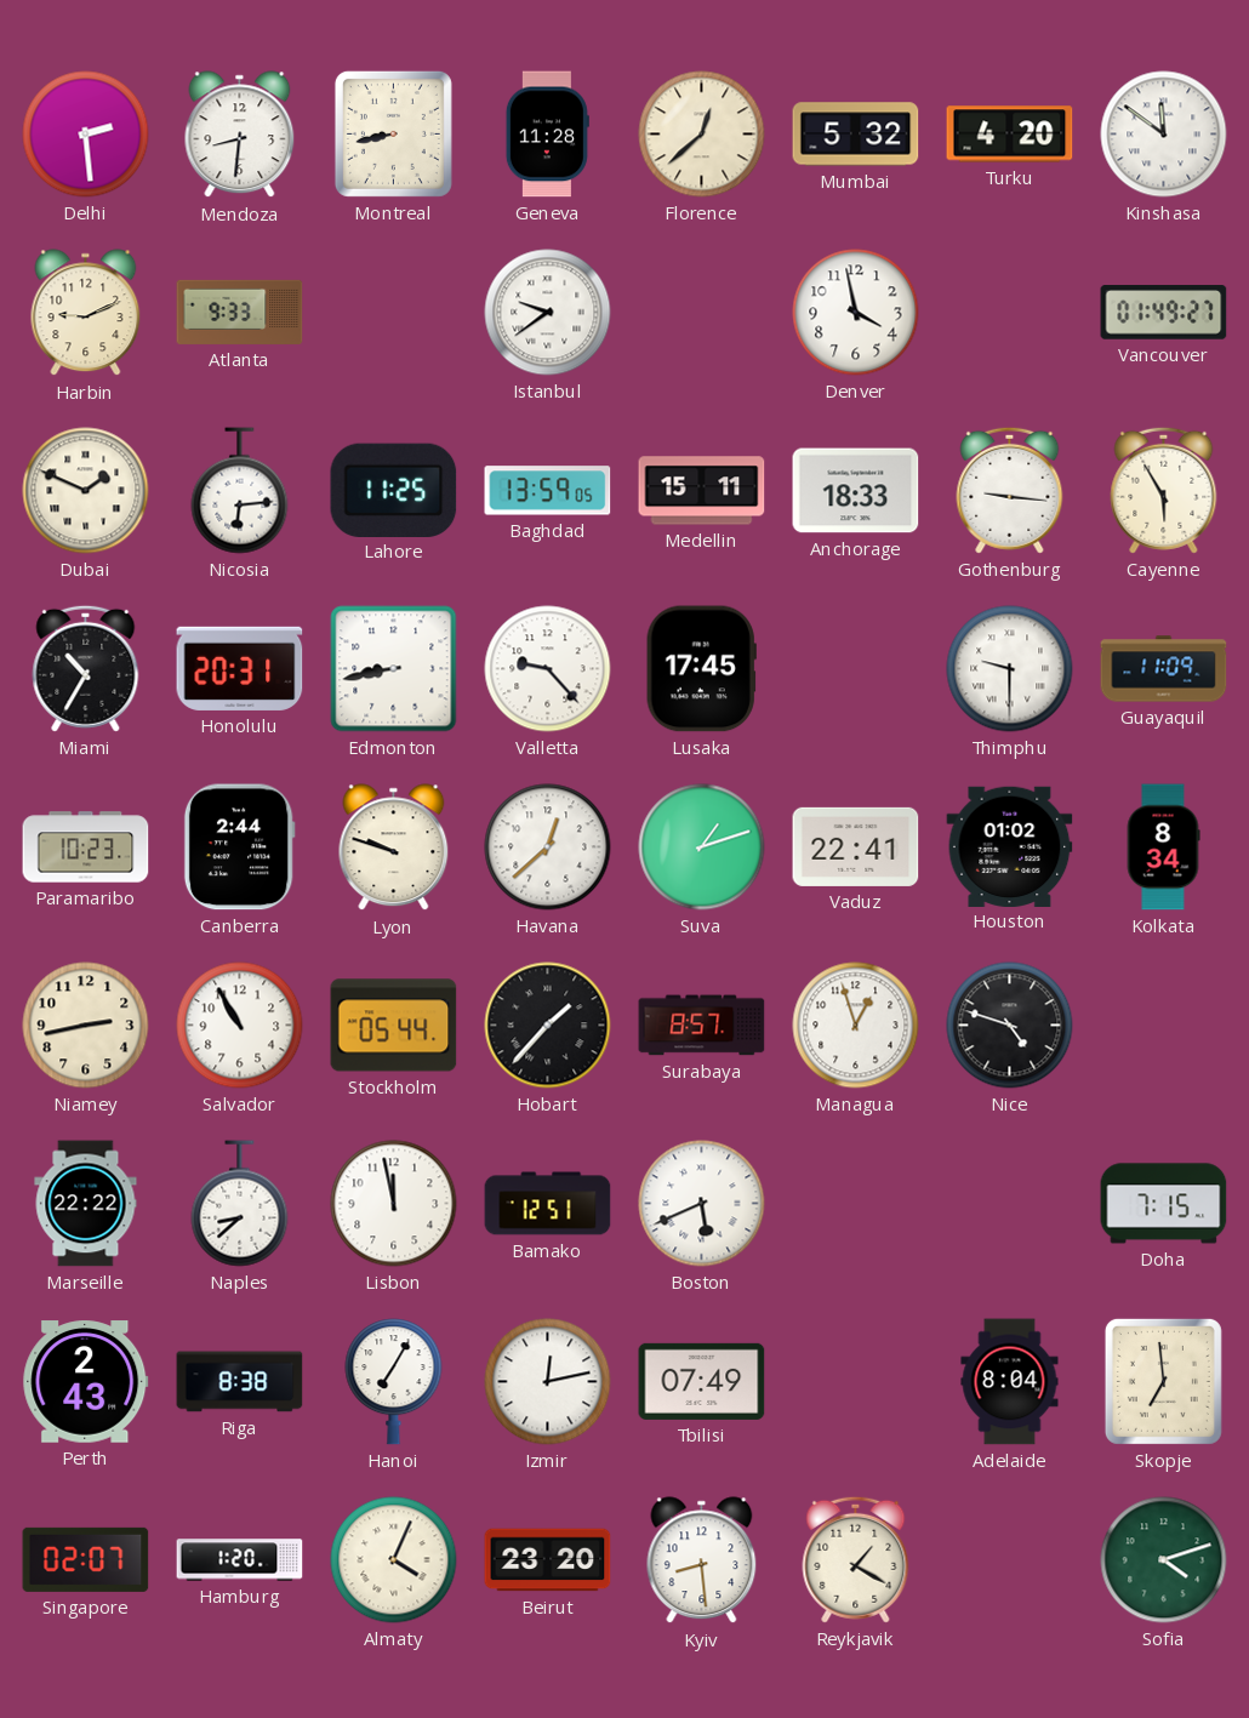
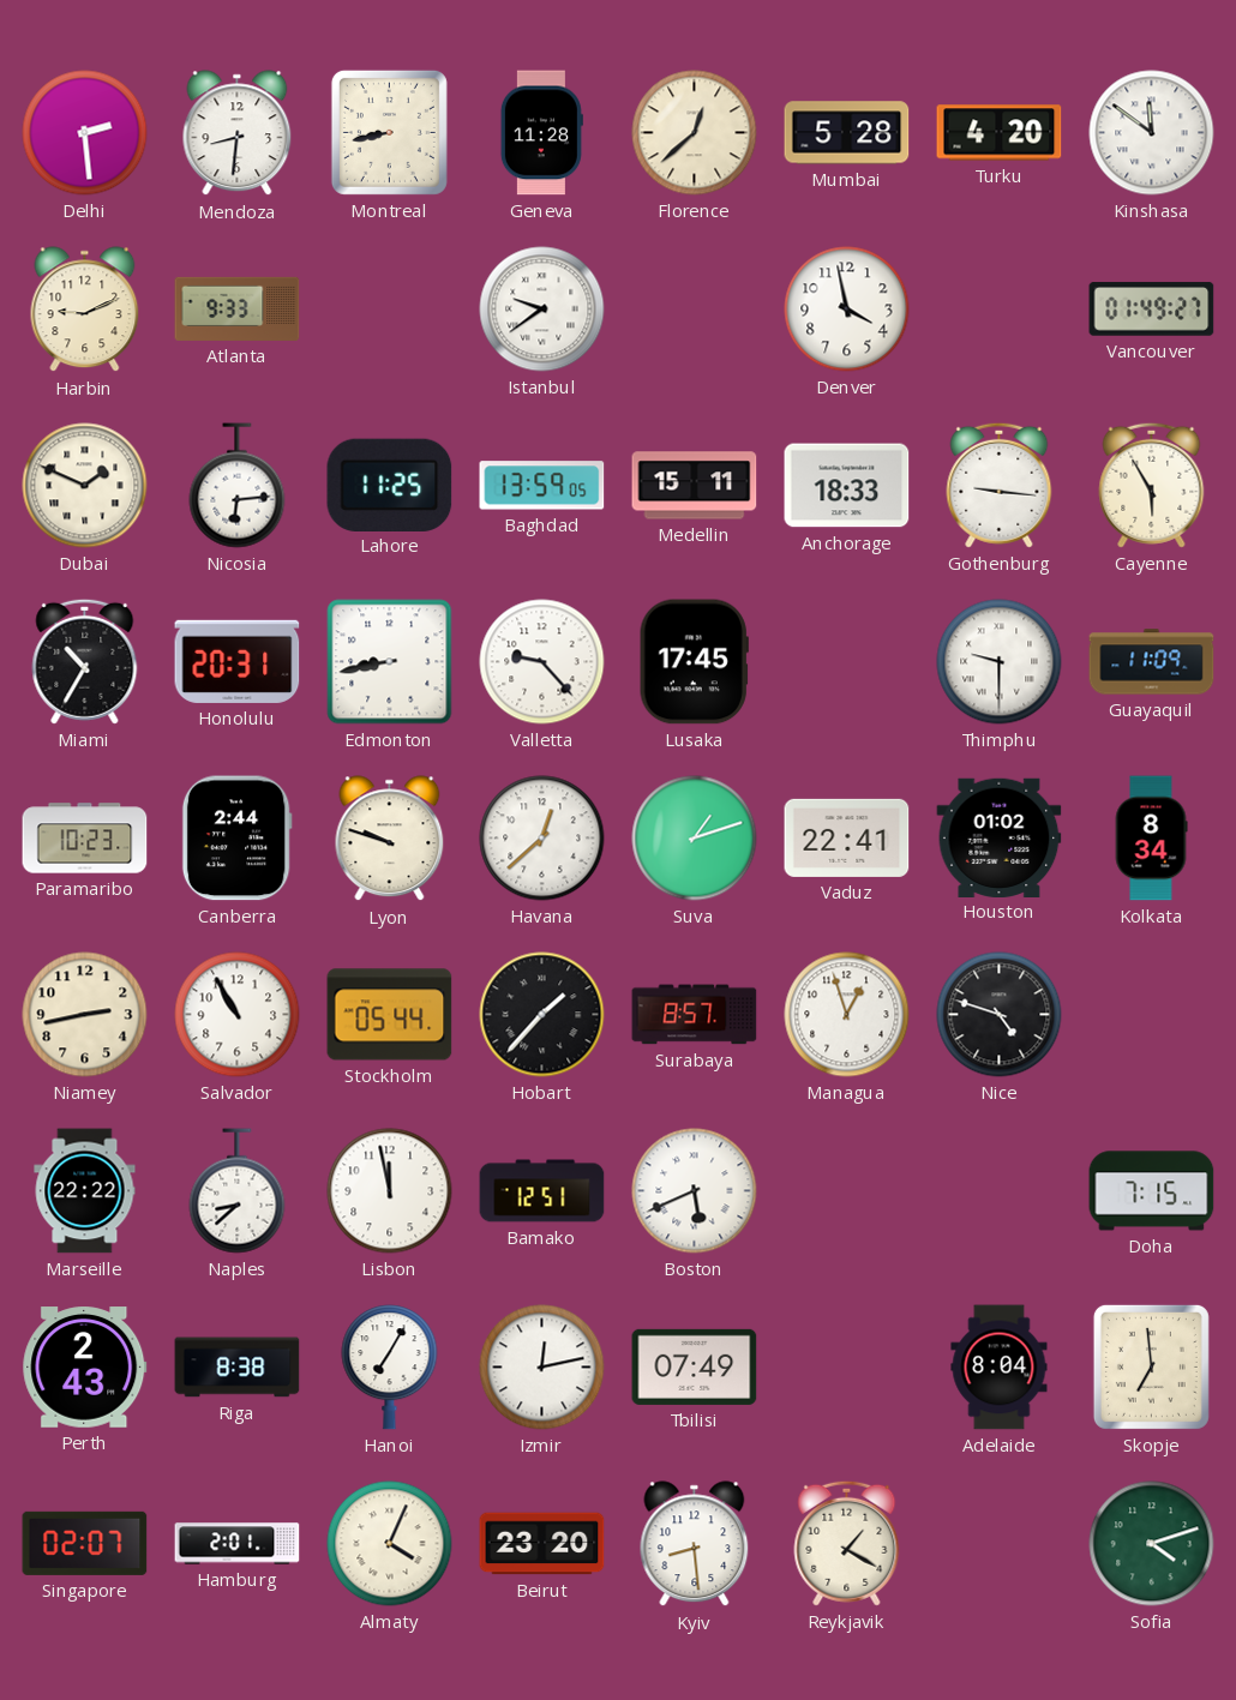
Mumbai: 5:32 -> 5:28 (847, 133)
Hamburg: 1:20 -> 2:01 (238, 1544)
